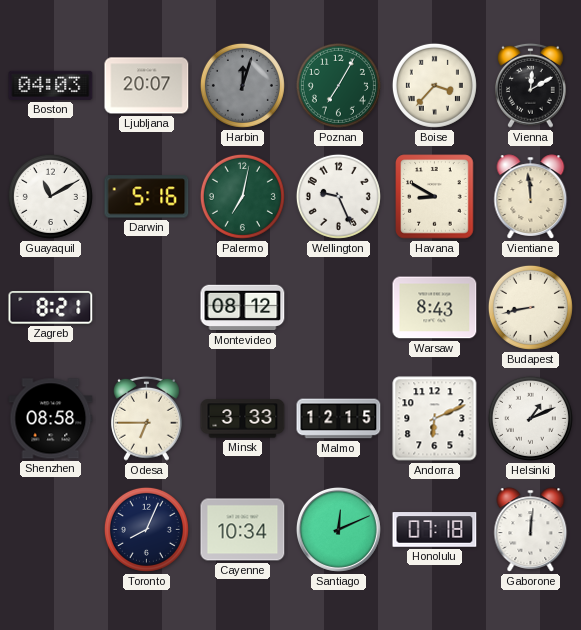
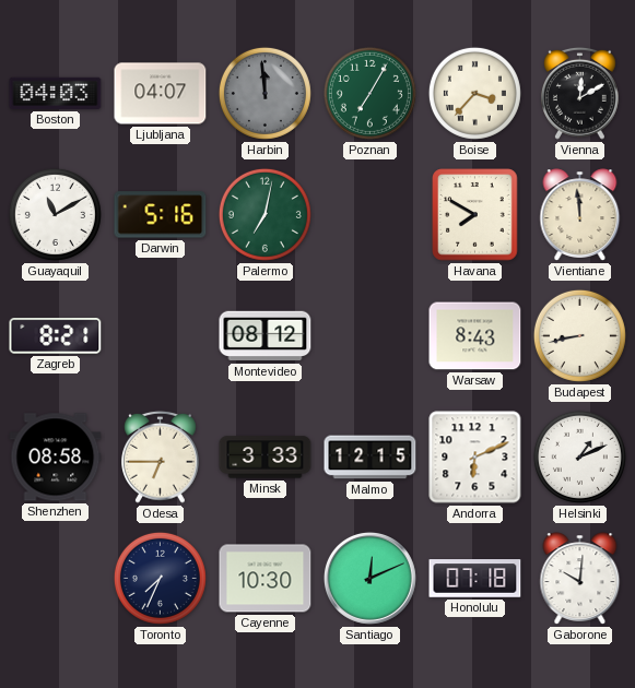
Ljubljana: 20:07 -> 04:07 (161, 94)
Harbin: 12:03 -> 11:59 (264, 93)
Wellington: 9:26 -> none (338, 196)
Havana: 8:50 -> 7:50 (475, 215)
Toronto: 8:04 -> 7:34 (160, 578)
Cayenne: 10:34 -> 10:30 (266, 579)
Gaborone: 12:01 -> 10:01 (580, 579)
